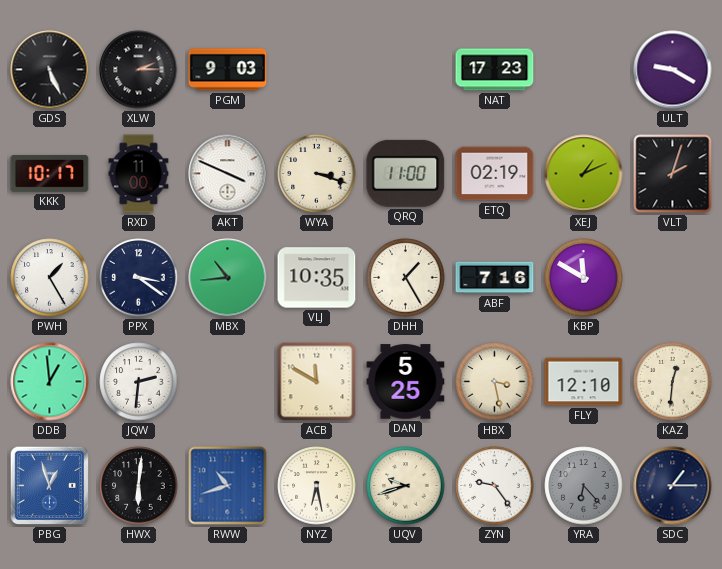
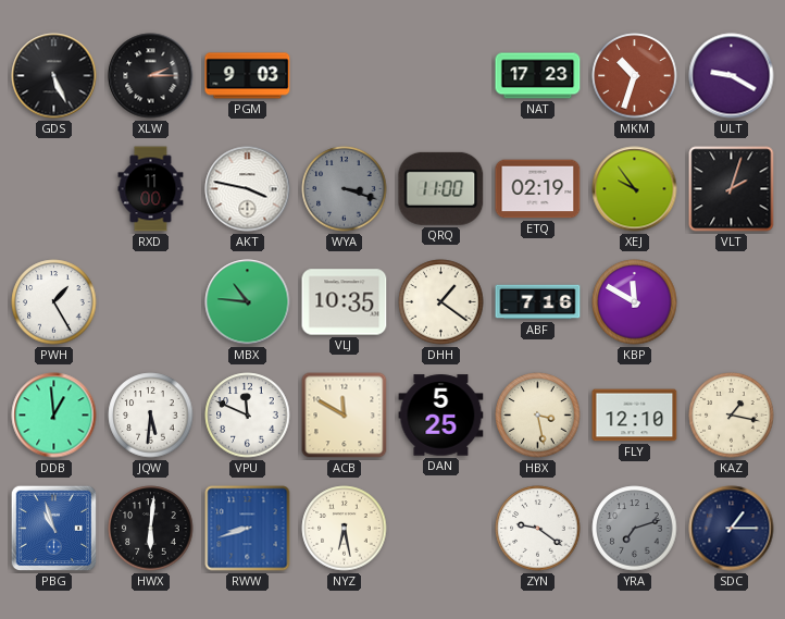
MKM: none -> 10:33 (635, 76)
KKK: 10:17 -> none (50, 173)
AKT: 3:49 -> 3:47 (248, 189)
WYA dial: cream -> grey (345, 189)
XEJ: 1:11 -> 9:54 (635, 189)
PPX: 3:21 -> none (139, 278)
MBX: 10:44 -> 10:46 (248, 302)
DHH: 1:25 -> 1:21 (441, 302)
JQW: 2:31 -> 5:31 (151, 416)
VPU: none -> 11:49 (248, 416)
KAZ: 12:31 -> 1:17 (732, 416)
PBG: 12:57 -> 10:57 (54, 529)
RWW: 10:42 -> 8:42 (248, 529)
UQV: 9:42 -> none (406, 486)
ZYN: 9:24 -> 9:21 (538, 529)
YRA: 6:23 -> 7:12 (635, 529)
